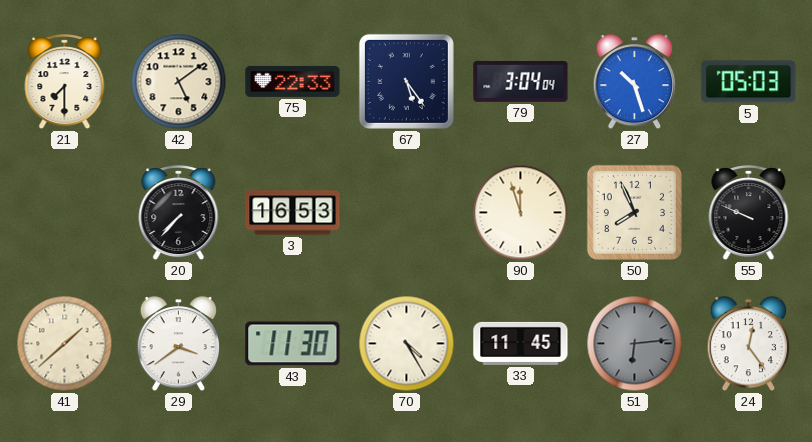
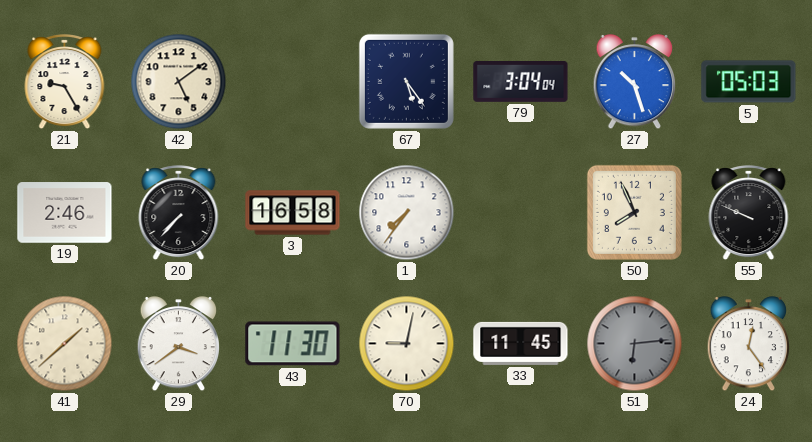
21: 7:30 -> 9:25 (65, 82)
75: 22:33 -> none (293, 81)
19: none -> 2:46 (65, 213)
3: 16:53 -> 16:58 (293, 213)
1: none -> 7:36 (407, 213)
90: 11:57 -> none (521, 213)
70: 4:25 -> 9:02 (407, 344)
